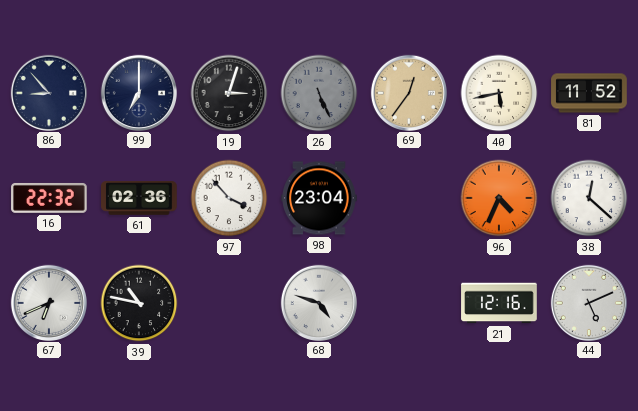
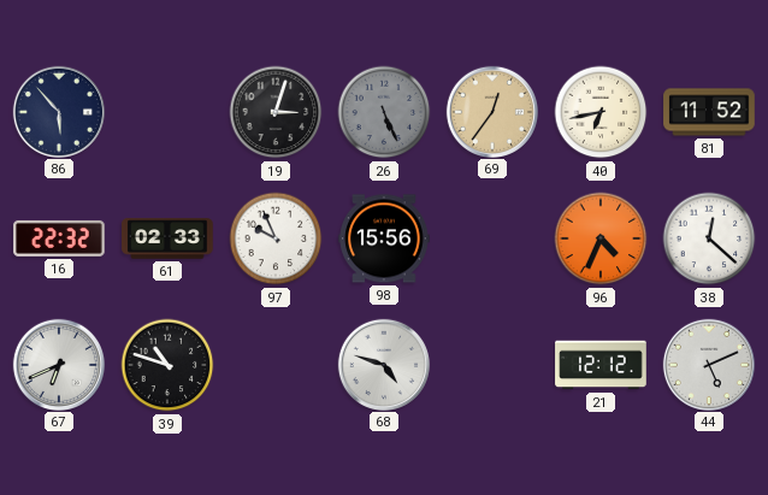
86: 8:53 -> 5:53 (58, 111)
99: 7:00 -> none (138, 92)
40: 5:43 -> 6:43 (601, 112)
61: 02:36 -> 02:33 (167, 238)
97: 3:53 -> 9:56 (276, 238)
98: 23:04 -> 15:56 (384, 238)
39: 10:47 -> 10:48 (167, 365)
21: 12:16 -> 12:12 (601, 365)
